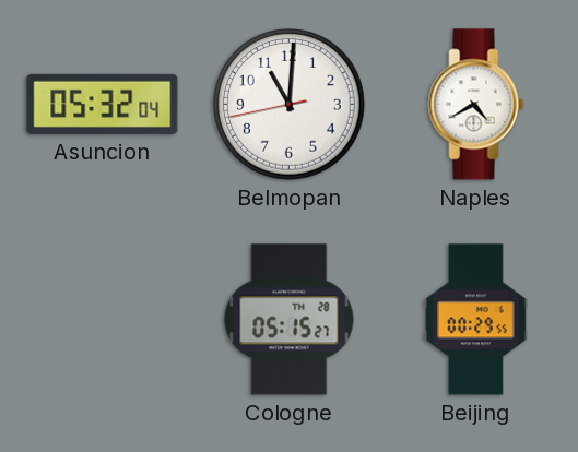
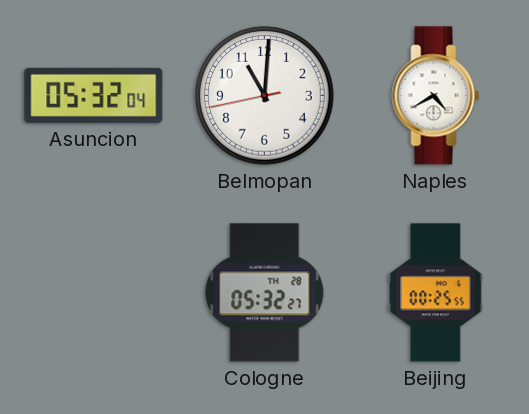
Cologne: 05:15 -> 05:32 (265, 293)
Beijing: 00:29 -> 00:25 (436, 293)
